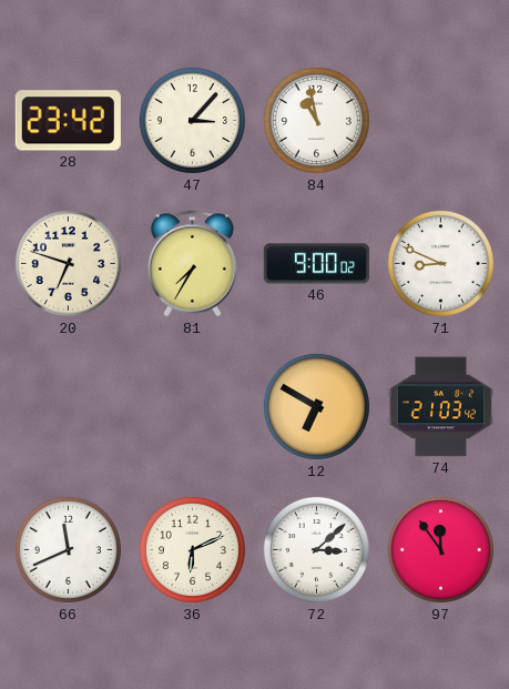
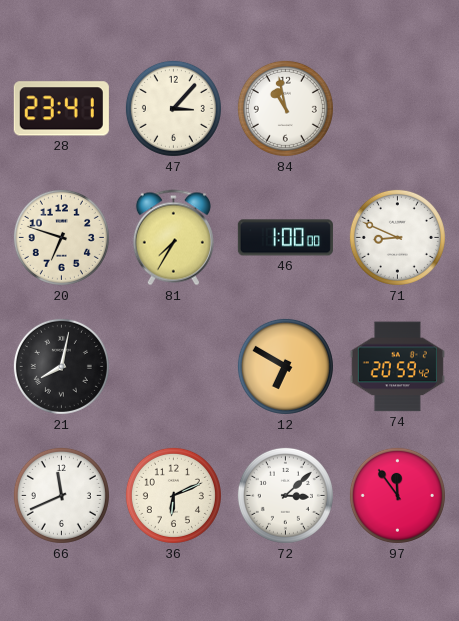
28: 23:42 -> 23:41 (61, 109)
46: 9:00 -> 1:00 (285, 238)
21: none -> 8:02 (61, 366)
74: 21:03 -> 20:59 (397, 367)
